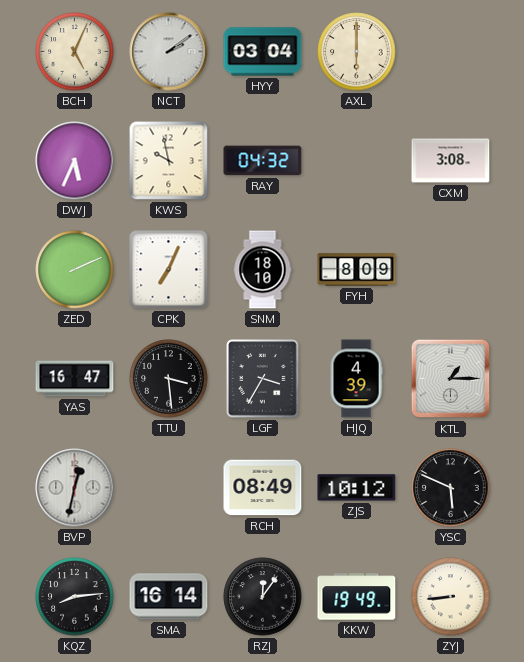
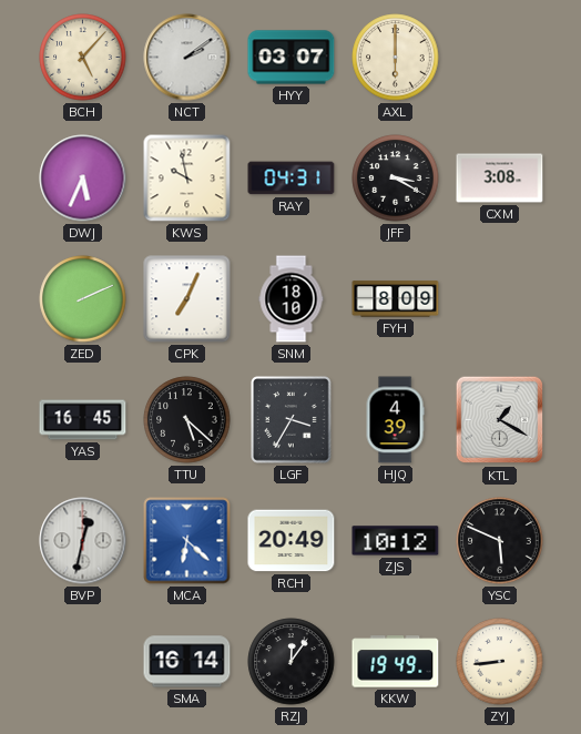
BCH: 5:04 -> 5:07 (83, 58)
HYY: 03:04 -> 03:07 (292, 58)
RAY: 04:32 -> 04:31 (292, 179)
JFF: none -> 3:20 (396, 179)
YAS: 16:47 -> 16:45 (83, 420)
TTU: 3:29 -> 5:22 (187, 420)
KTL: 1:15 -> 1:20 (500, 420)
MCA: none -> 6:22 (187, 541)
RCH: 08:49 -> 20:49 (292, 541)
KQZ: 8:14 -> none (75, 597)
